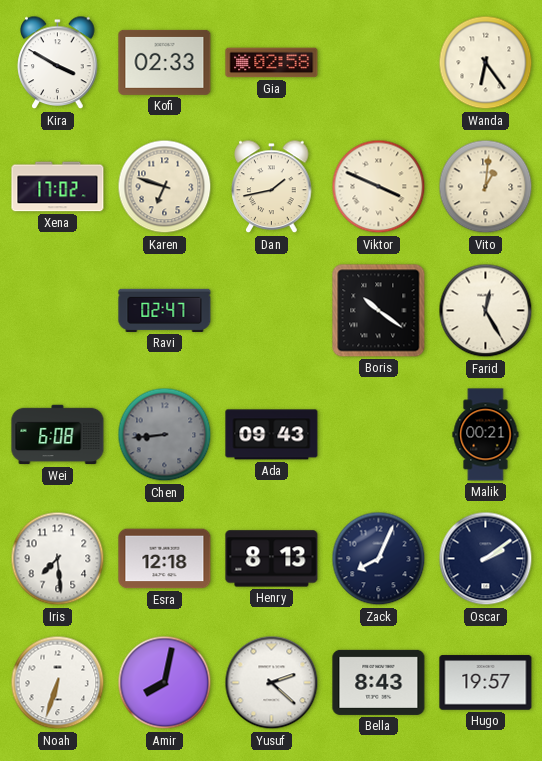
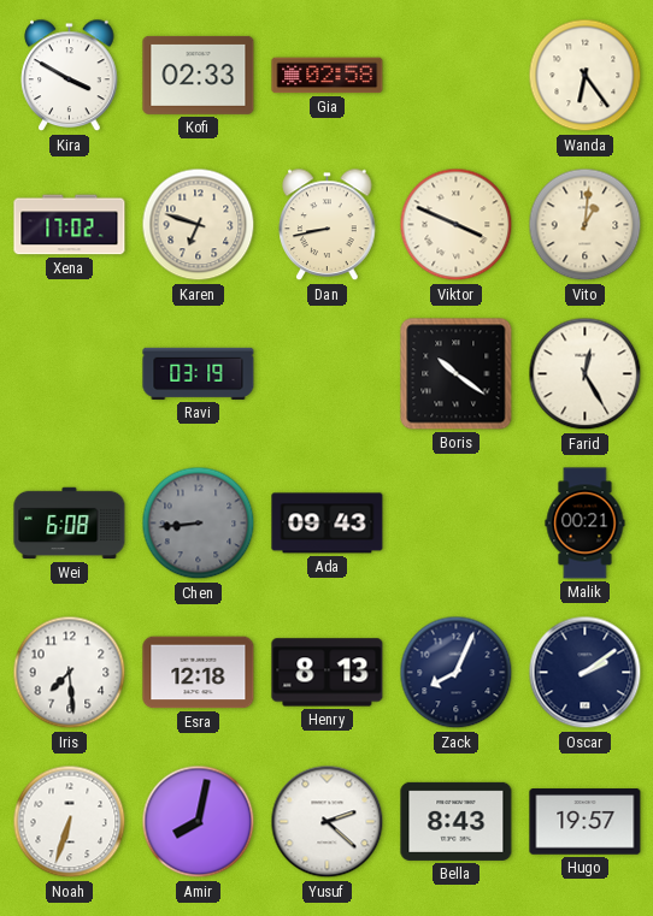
Dan: 1:43 -> 8:43 (328, 225)
Ravi: 02:47 -> 03:19 (199, 373)
